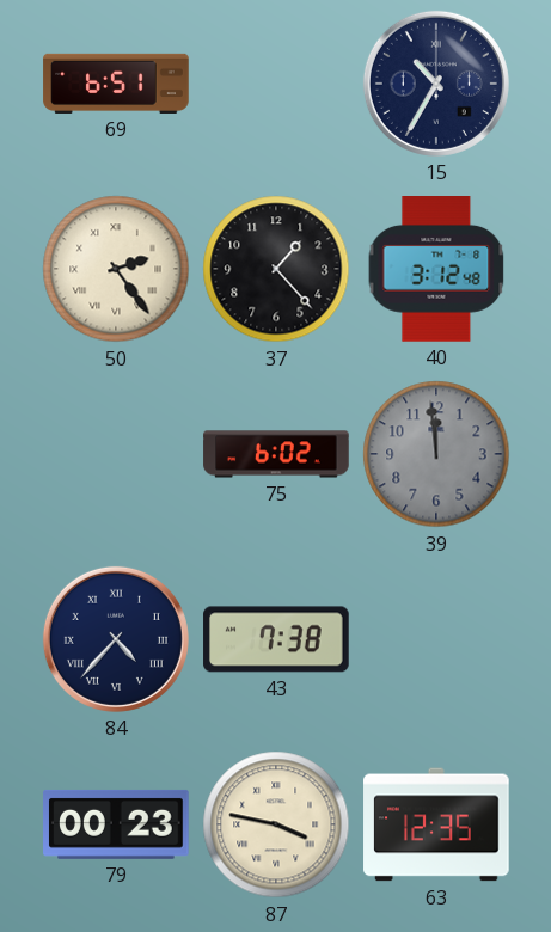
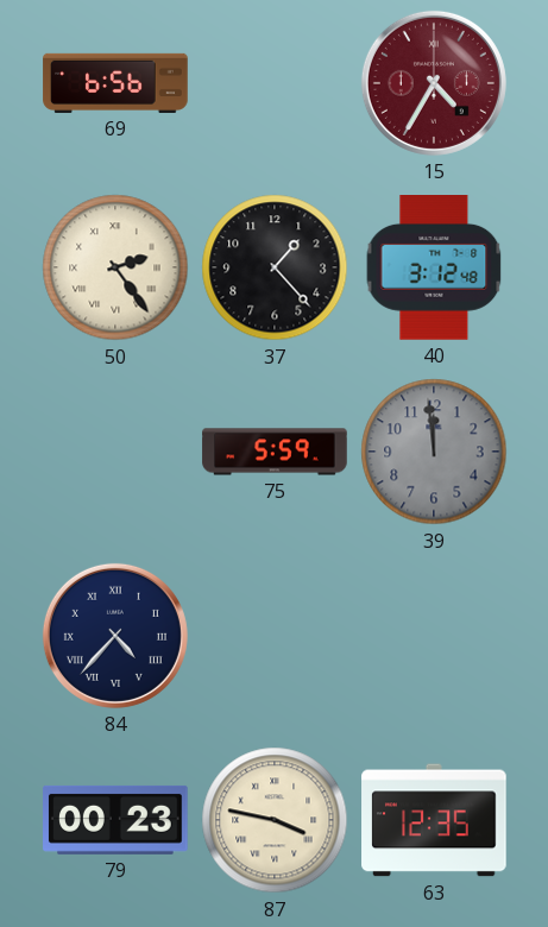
69: 6:51 -> 6:56 (115, 83)
15: 10:35 -> 4:35 (434, 83)
15 dial: navy -> burgundy (434, 83)
75: 6:02 -> 5:59 (275, 452)
43: 7:38 -> none (276, 639)
